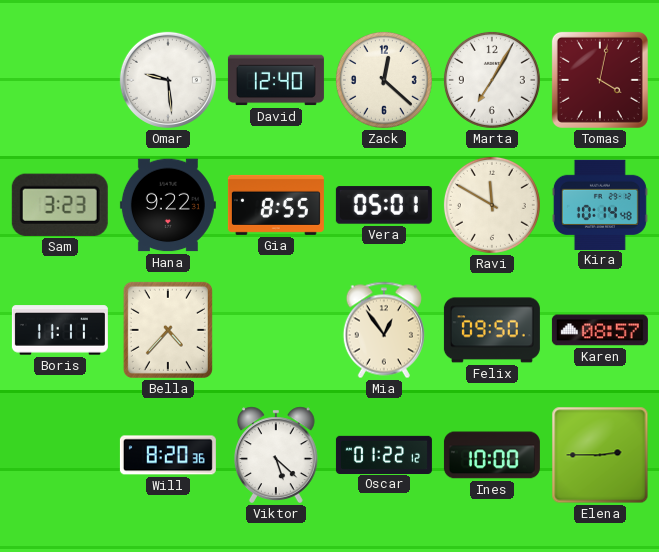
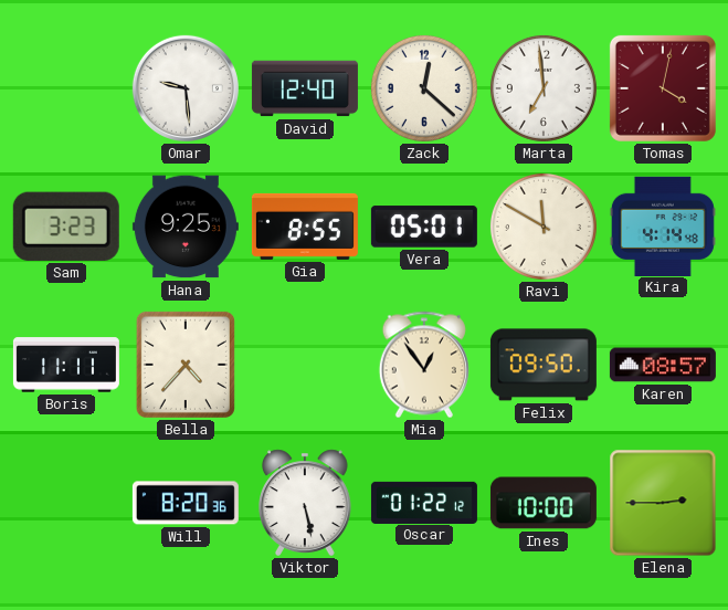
Marta: 7:05 -> 6:59 (544, 88)
Hana: 9:22 -> 9:25 (186, 227)
Kira: 10:14 -> 4:14 (663, 225)
Viktor: 5:22 -> 5:28 (306, 503)
